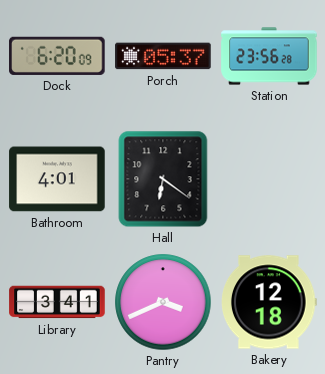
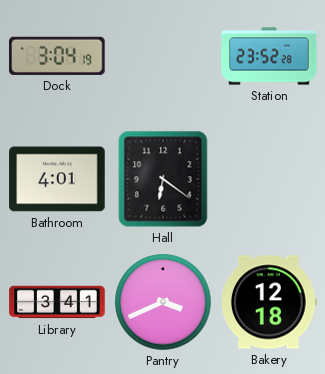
Dock: 6:20 -> 3:04 (57, 56)
Porch: 05:37 -> none (163, 56)
Station: 23:56 -> 23:52 (269, 56)
